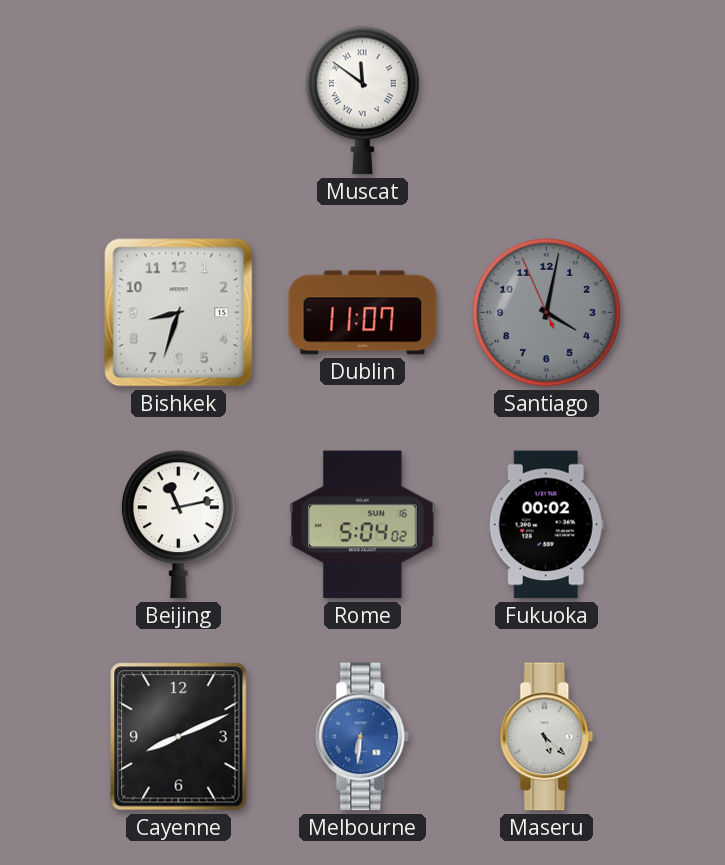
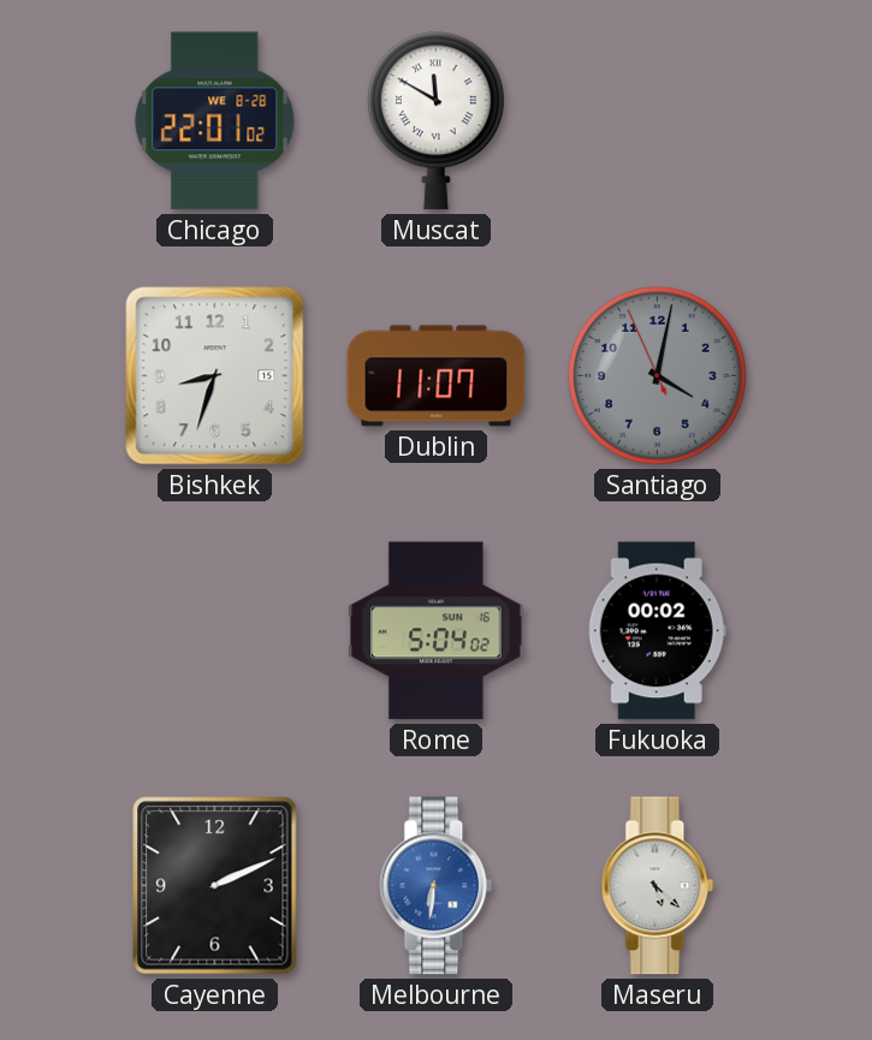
Chicago: none -> 22:01 (215, 121)
Muscat: 11:51 -> 11:50 (435, 121)
Beijing: 11:13 -> none (178, 525)
Cayenne: 8:11 -> 2:11 (215, 886)
